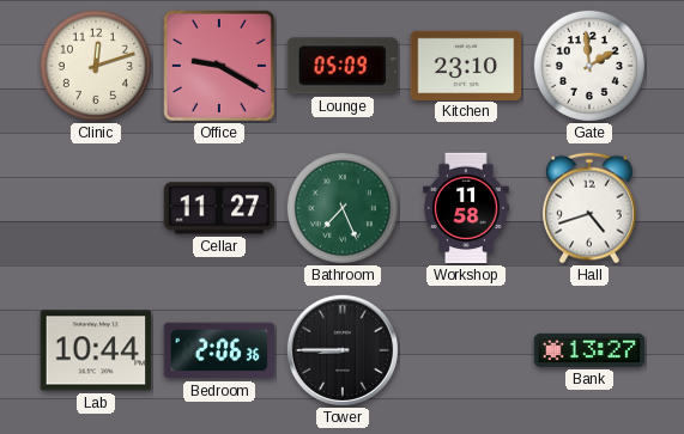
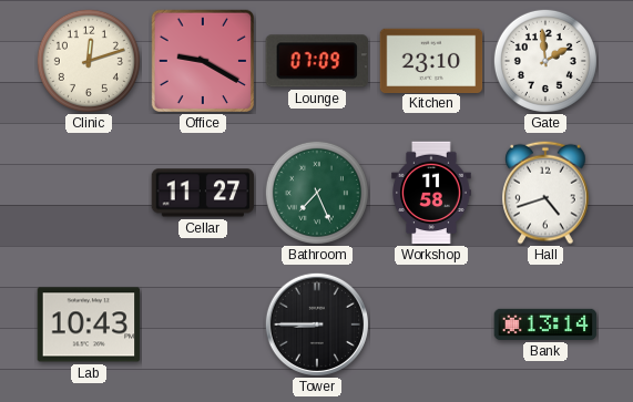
Lounge: 05:09 -> 07:09 (317, 61)
Lab: 10:44 -> 10:43 (89, 324)
Bedroom: 2:06 -> none (219, 350)
Bank: 13:27 -> 13:14 (545, 324)
